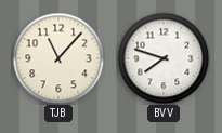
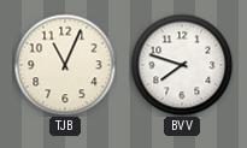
TJB: 11:07 -> 11:04 (65, 65)
